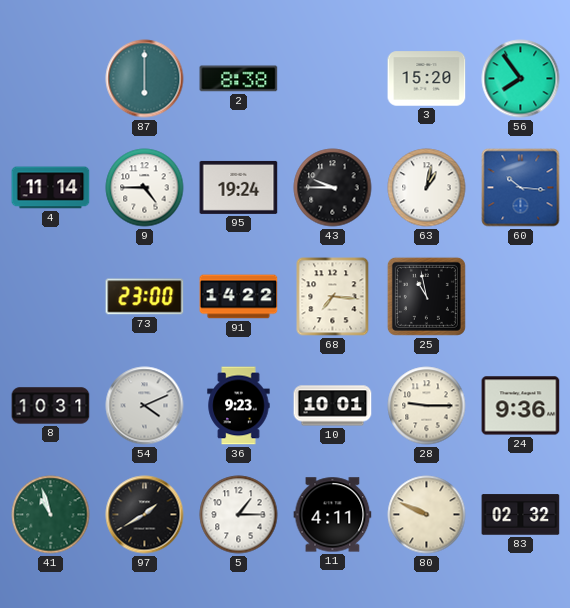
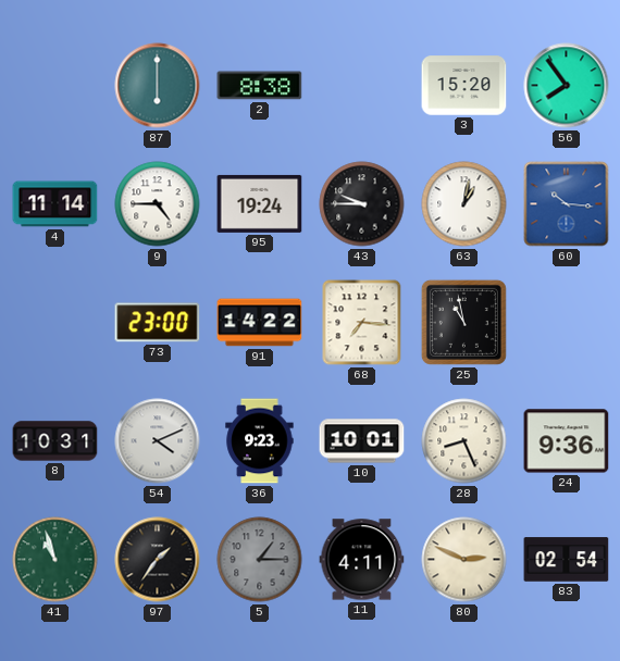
28: 9:15 -> 8:26 (464, 441)
97: 1:40 -> 1:36 (158, 560)
5 dial: white -> grey (260, 560)
80: 9:49 -> 2:49 (464, 560)
83: 02:32 -> 02:54 (567, 560)
